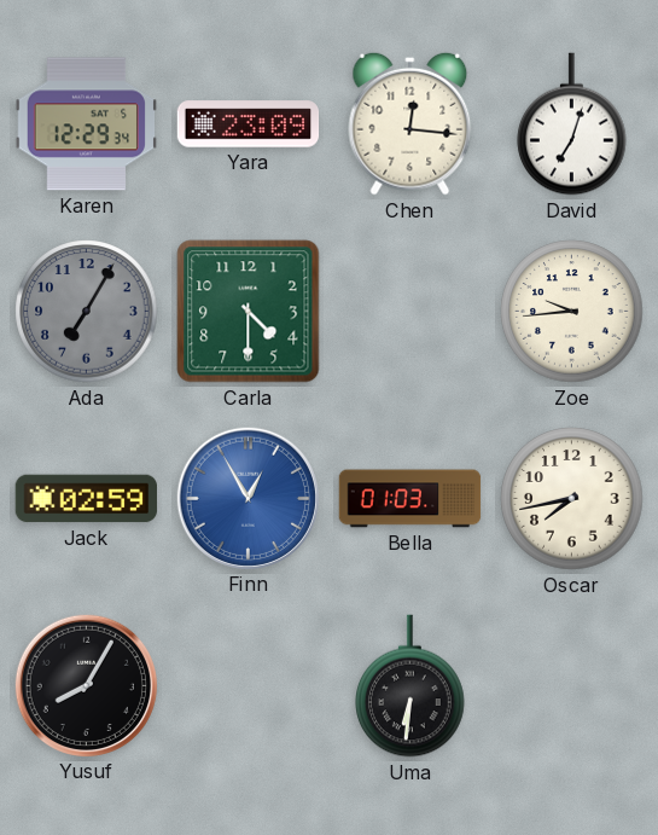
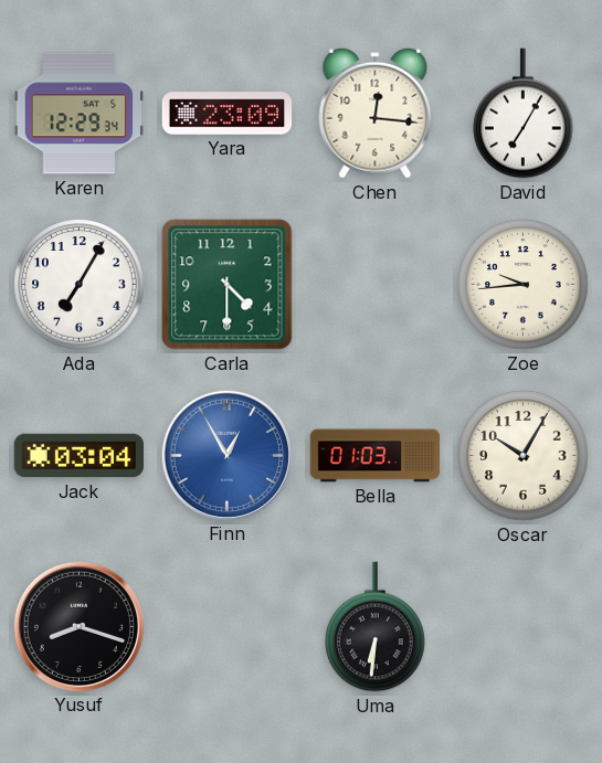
David: 7:03 -> 7:05 (524, 114)
Ada dial: grey -> white (80, 285)
Jack: 02:59 -> 03:04 (80, 456)
Oscar: 7:43 -> 10:05 (524, 456)
Yusuf: 8:05 -> 8:18 (78, 626)
